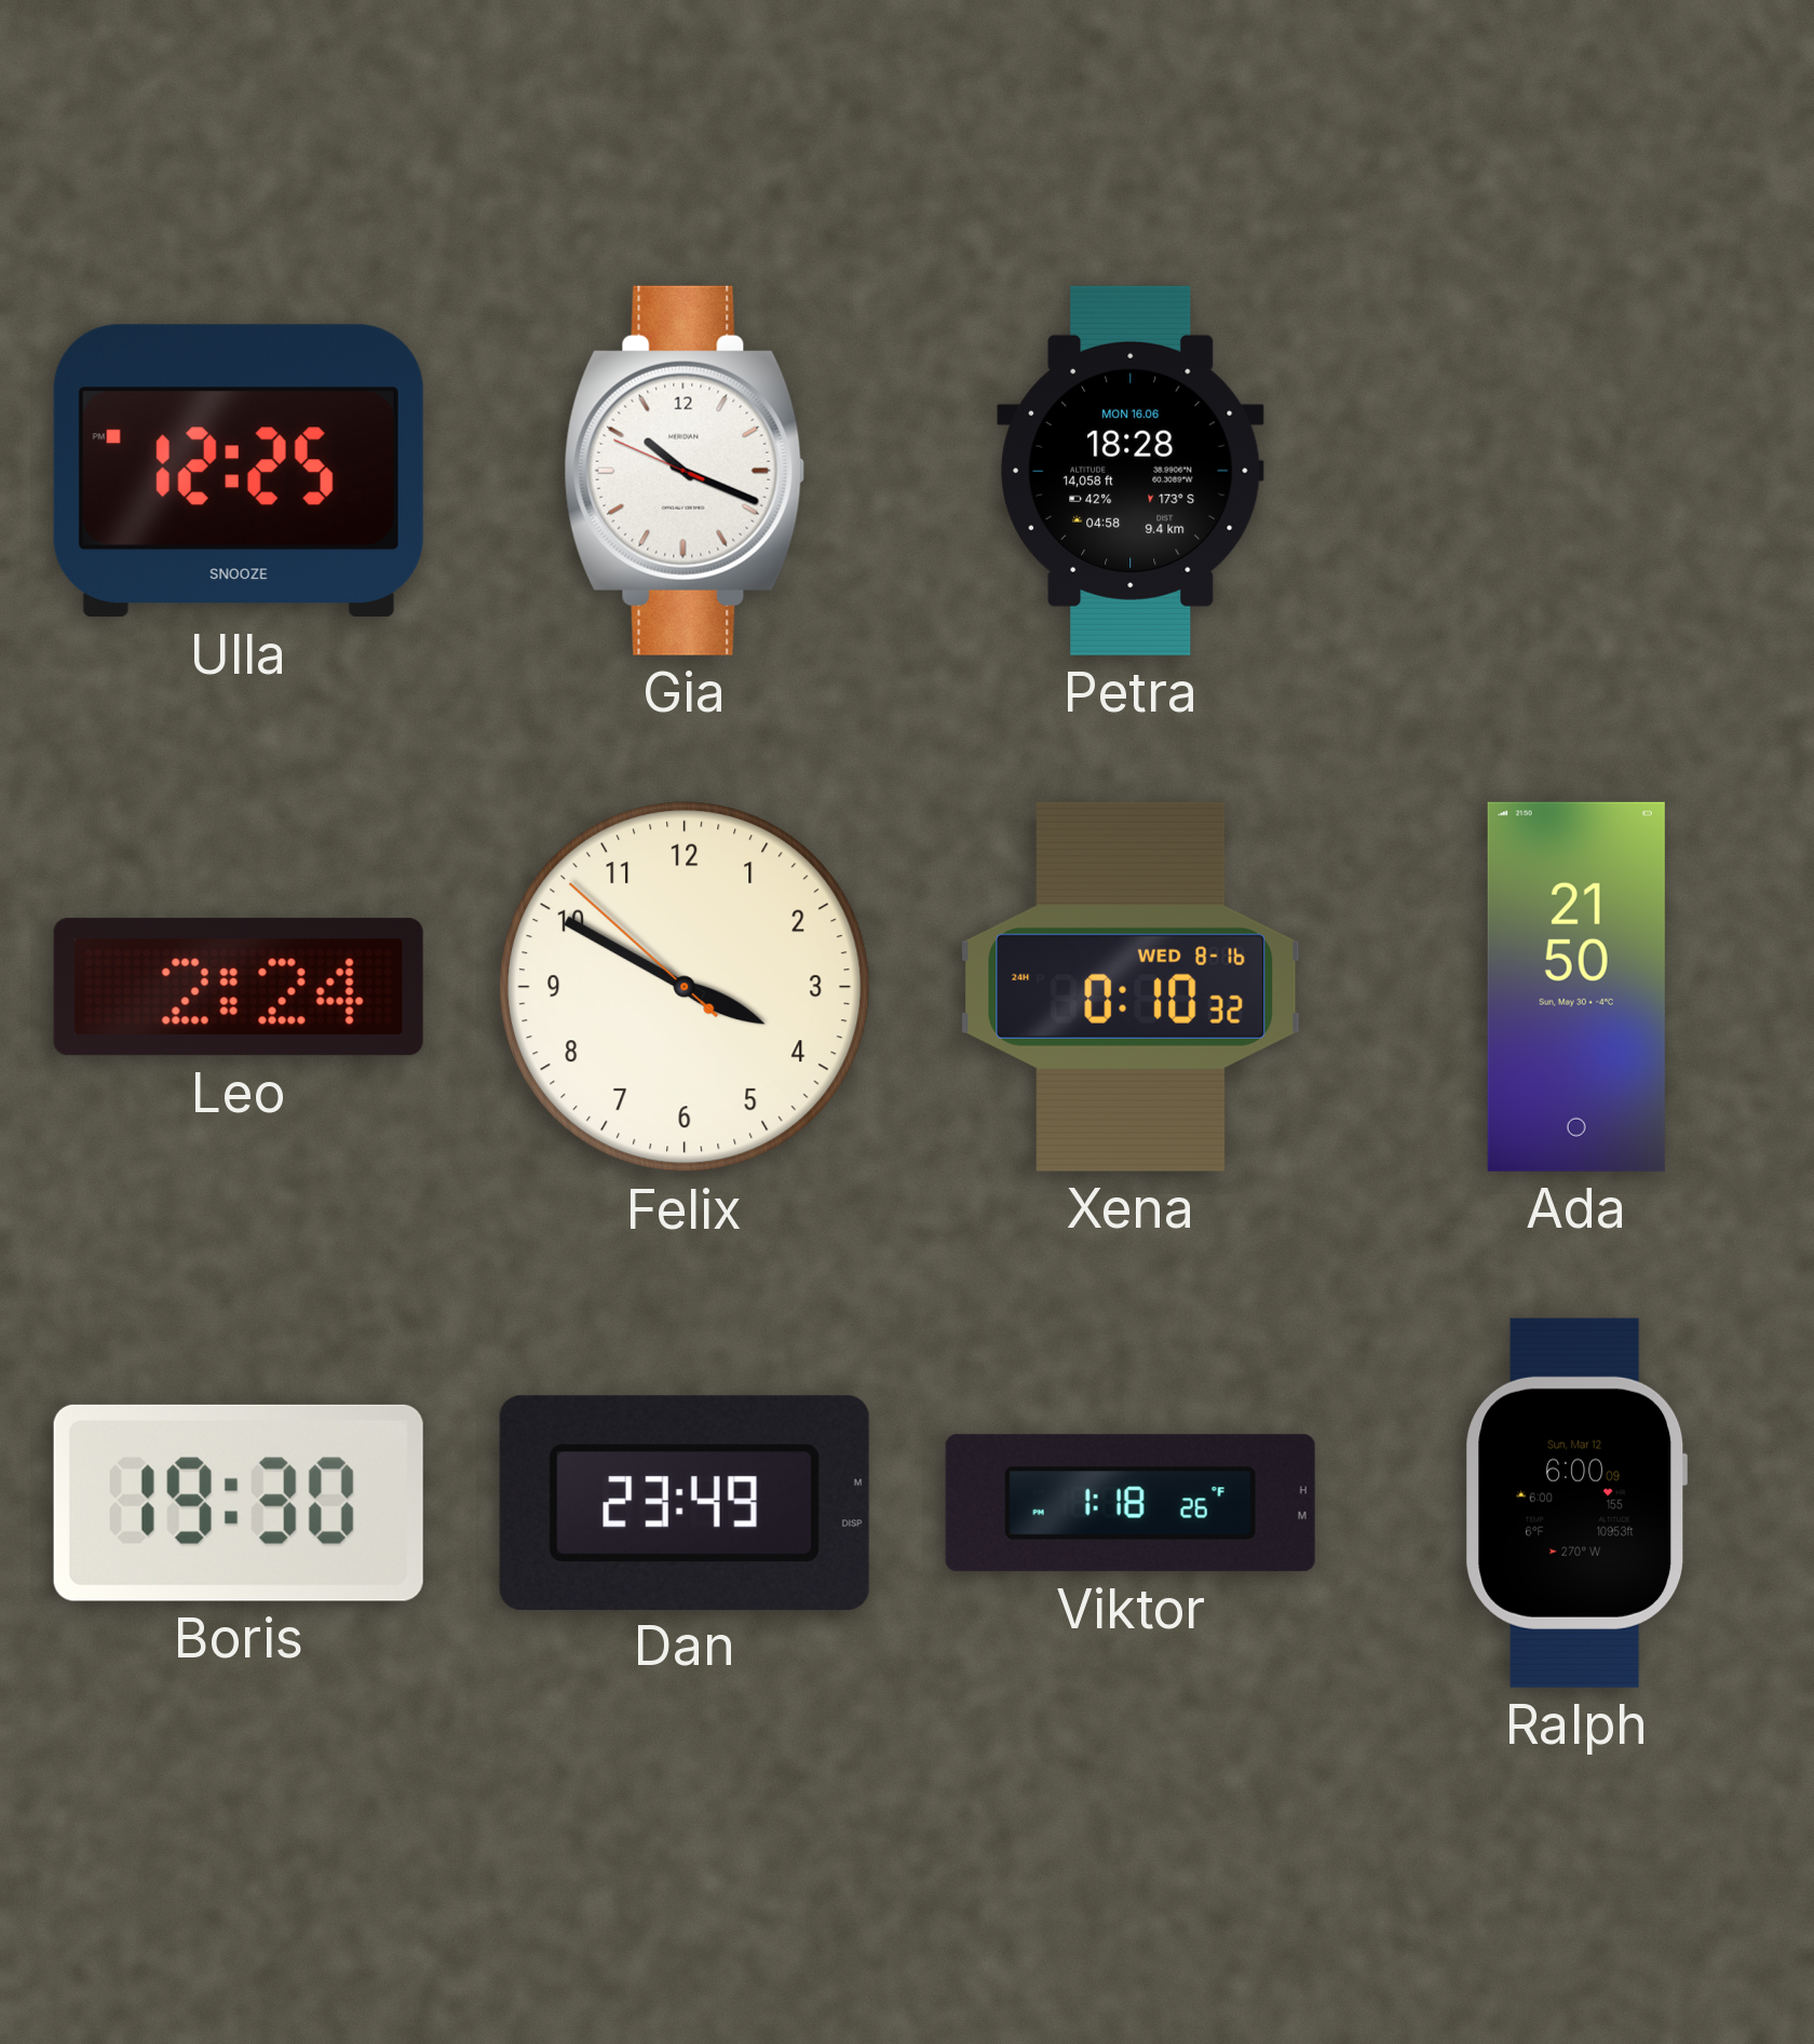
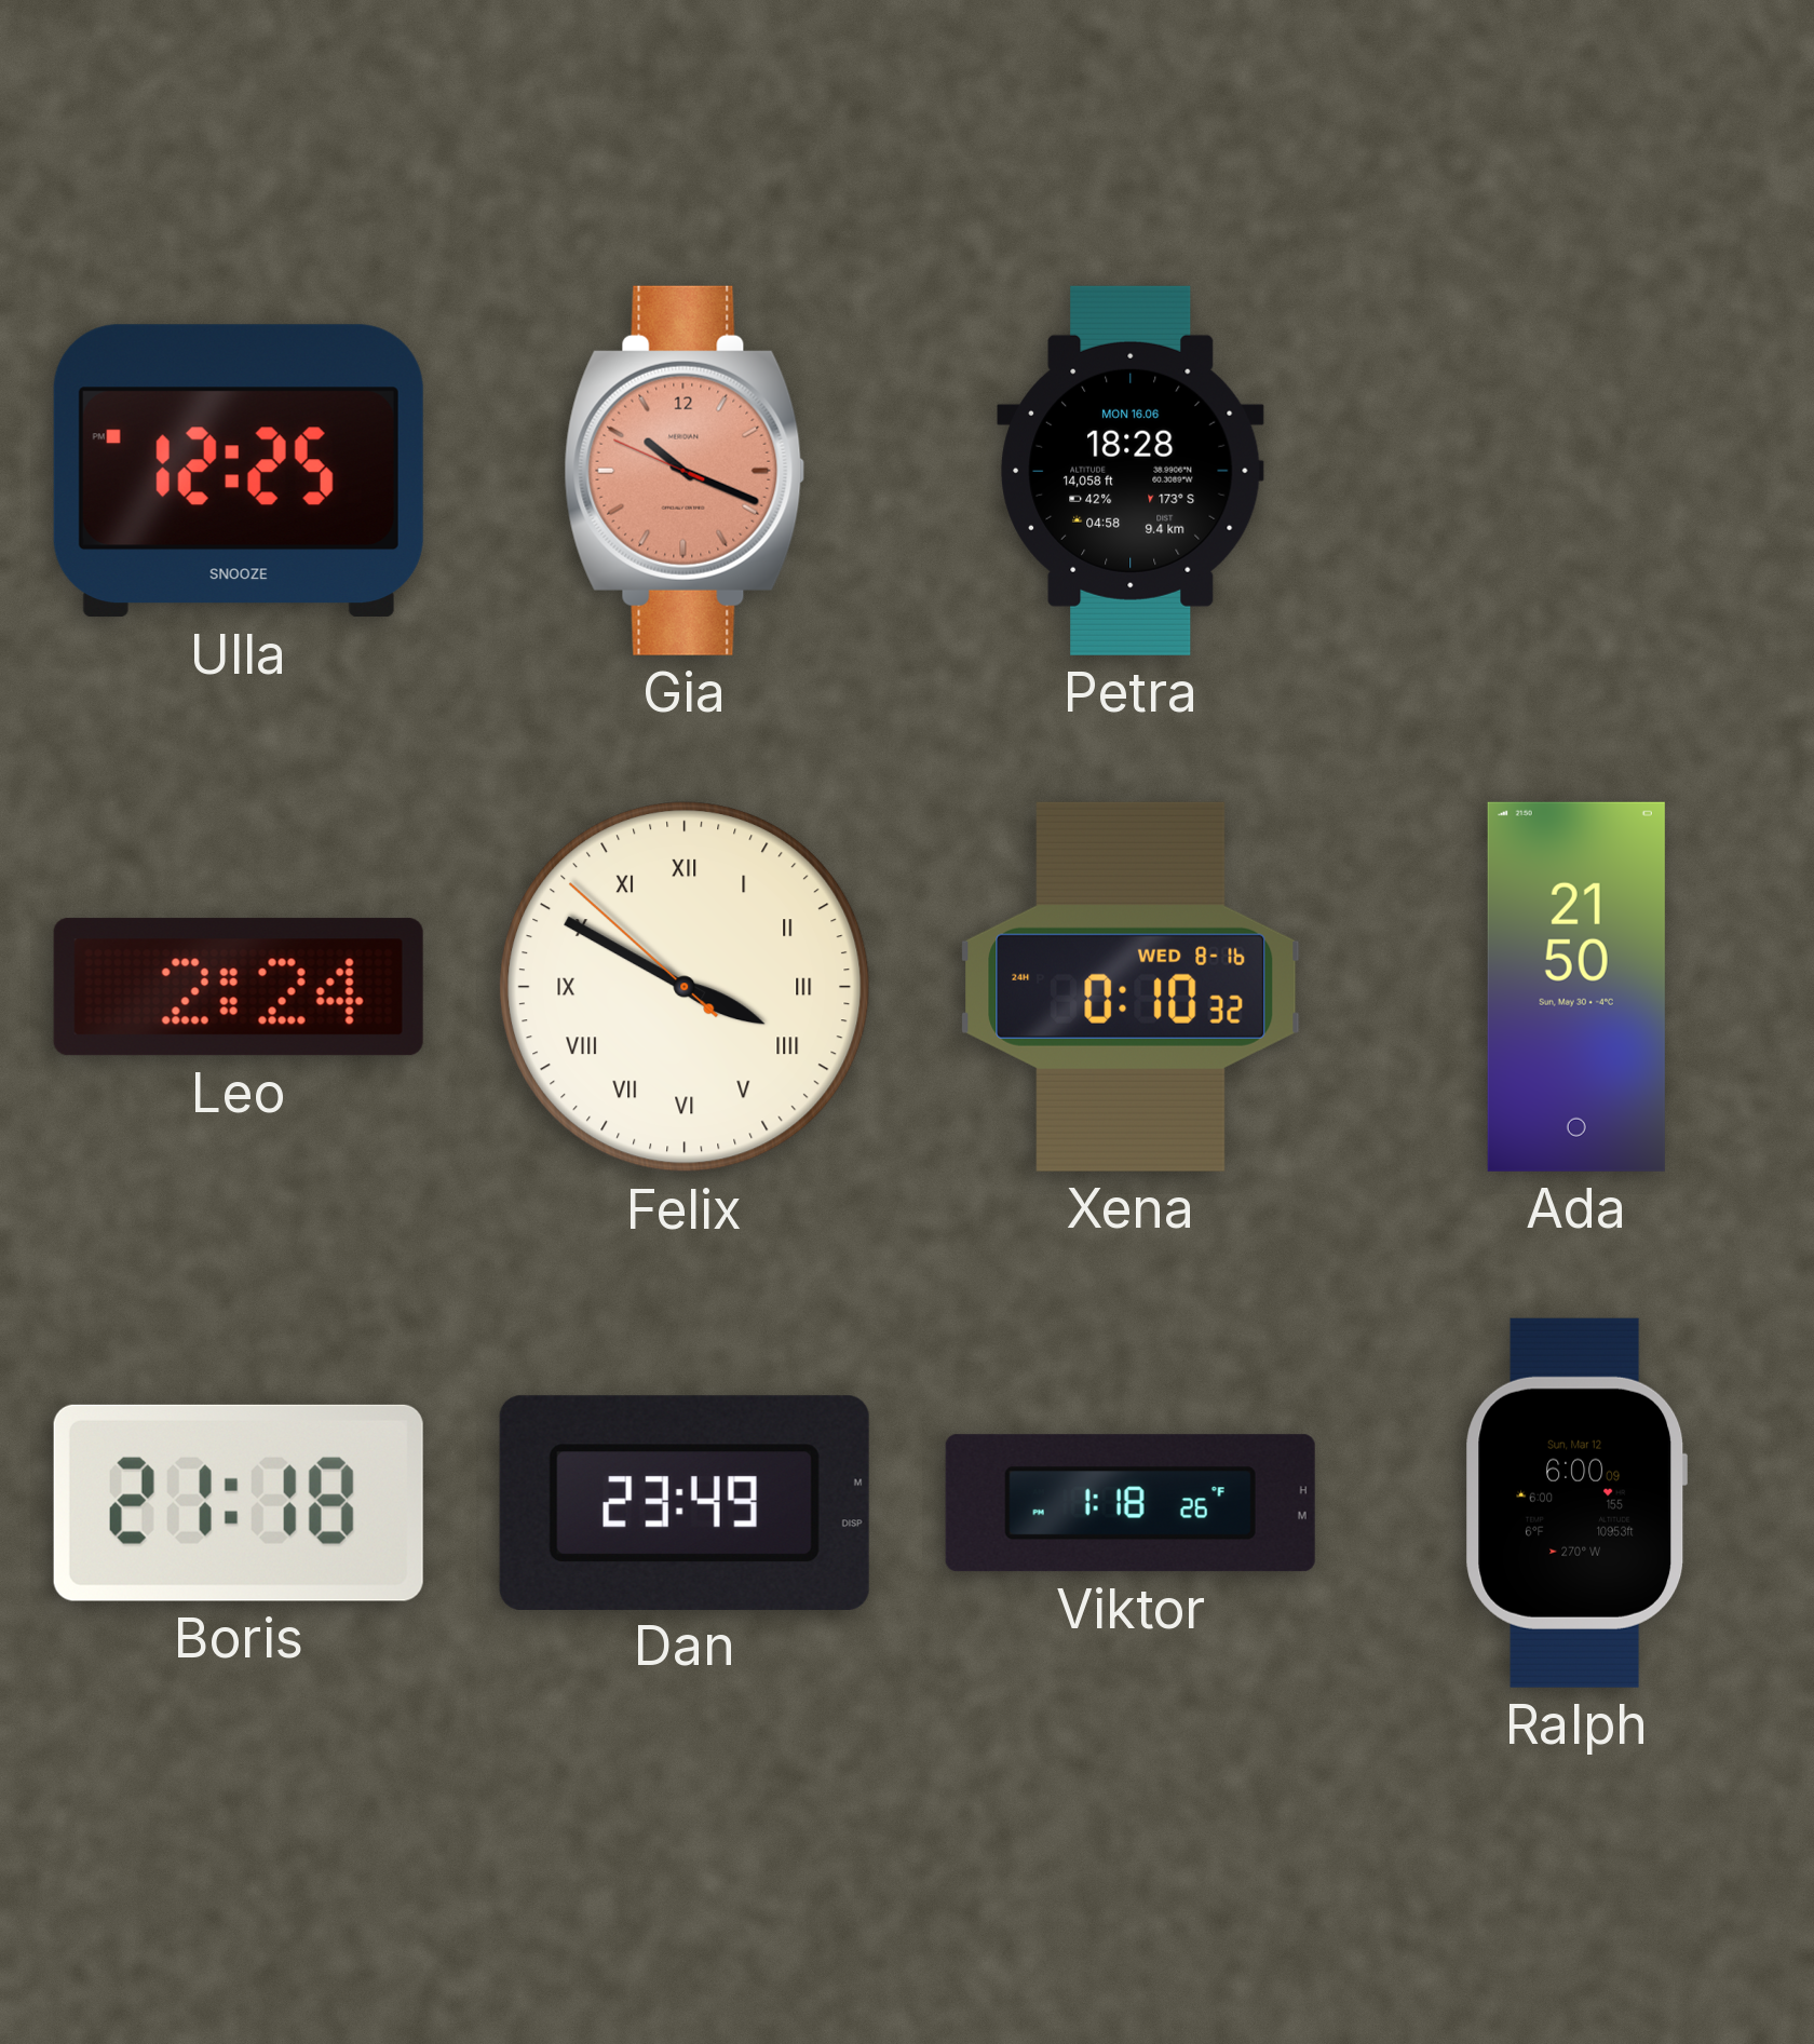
Gia dial: white -> salmon (685, 471)
Felix numerals: Arabic -> Roman (686, 988)
Boris: 19:30 -> 21:18 (239, 1503)
